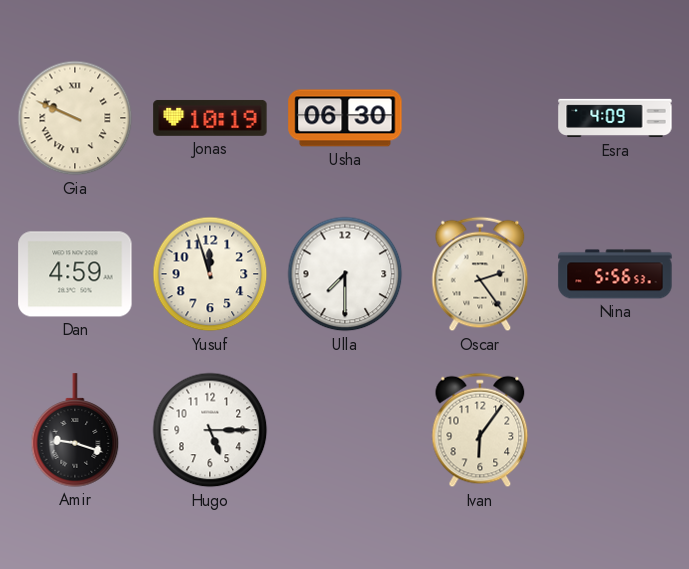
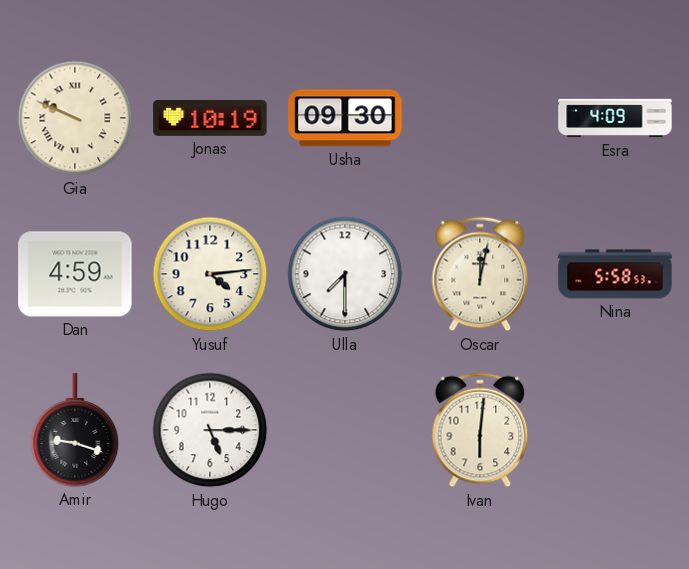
Usha: 06:30 -> 09:30 (345, 118)
Yusuf: 11:57 -> 4:14 (210, 274)
Oscar: 2:24 -> 12:02 (480, 274)
Nina: 5:56 -> 5:58 (615, 274)
Ivan: 6:06 -> 6:01 (480, 430)
